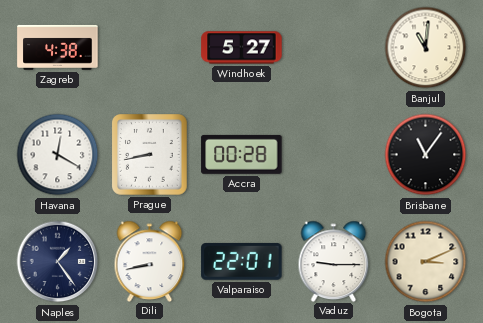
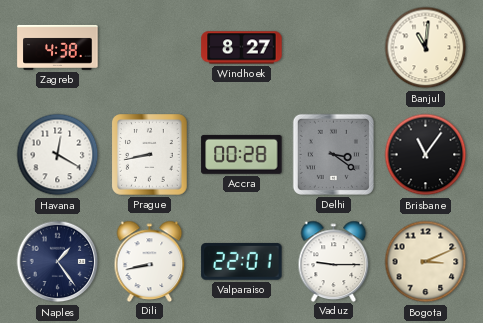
Windhoek: 5:27 -> 8:27 (242, 48)
Delhi: none -> 3:21 (333, 154)
